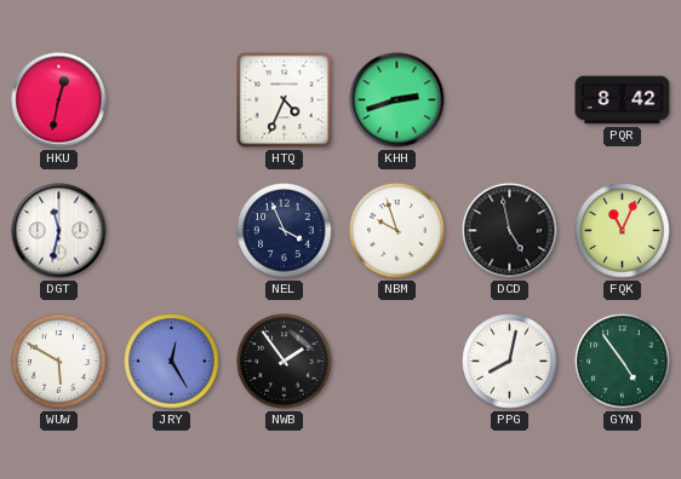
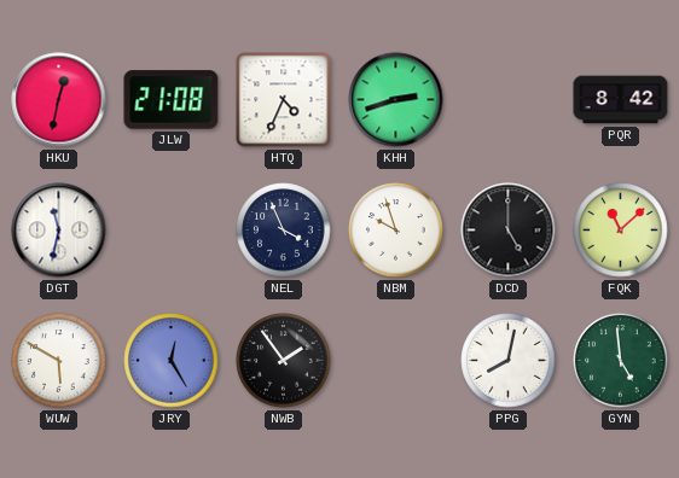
JLW: none -> 21:08 (172, 100)
DCD: 4:58 -> 5:00 (509, 231)
FQK: 11:04 -> 11:08 (621, 231)
GYN: 4:54 -> 4:59 (621, 361)
